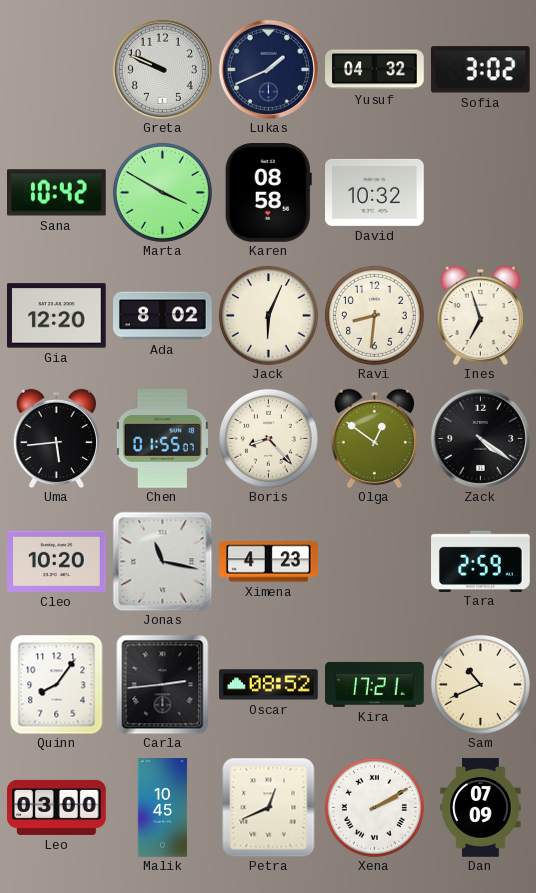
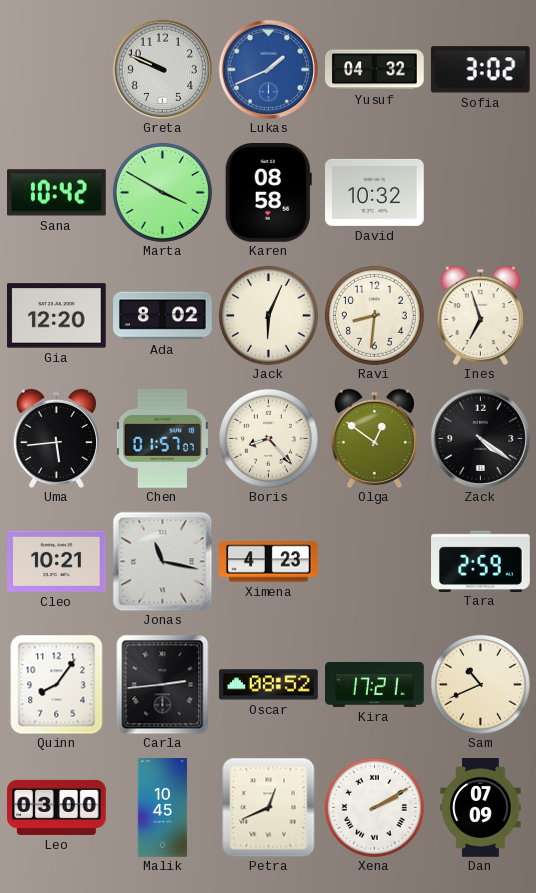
Lukas dial: navy -> blue (268, 69)
Chen: 01:55 -> 01:57 (162, 439)
Cleo: 10:20 -> 10:21 (57, 561)
